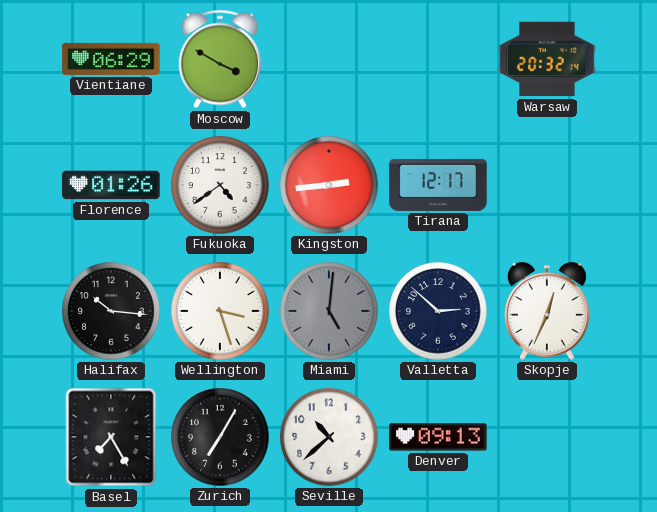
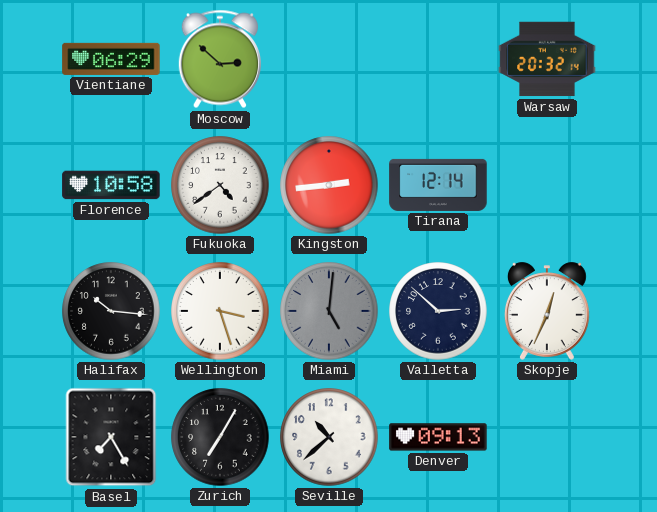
Moscow: 3:50 -> 2:52 (220, 59)
Florence: 01:26 -> 10:58 (111, 185)
Tirana: 12:17 -> 12:14 (438, 185)
